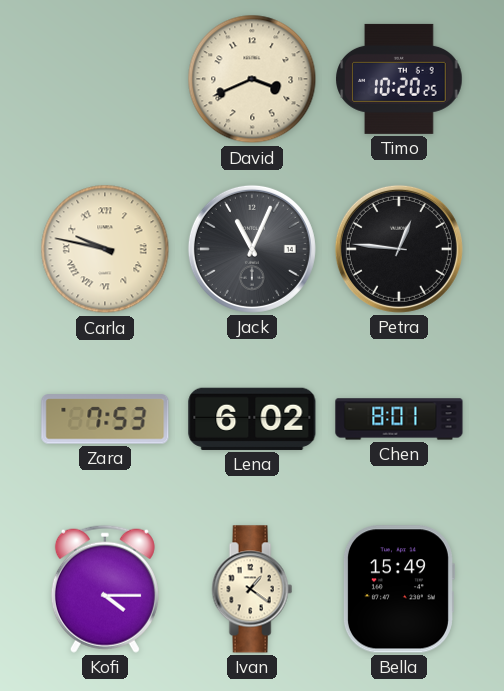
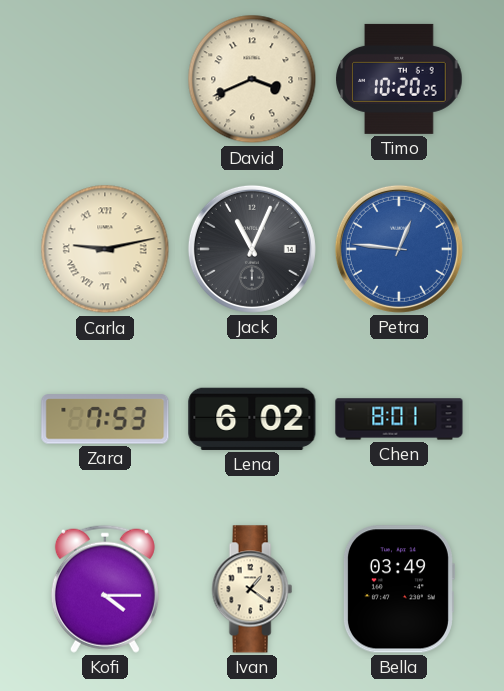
Carla: 9:47 -> 9:13 (105, 249)
Petra dial: black -> blue (399, 249)
Bella: 15:49 -> 03:49 (398, 589)
